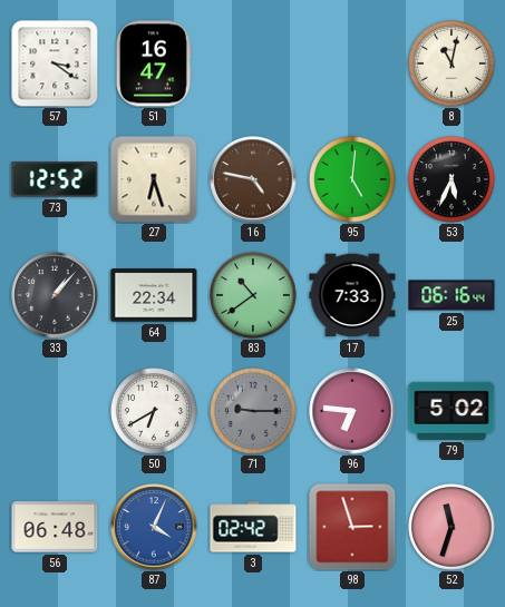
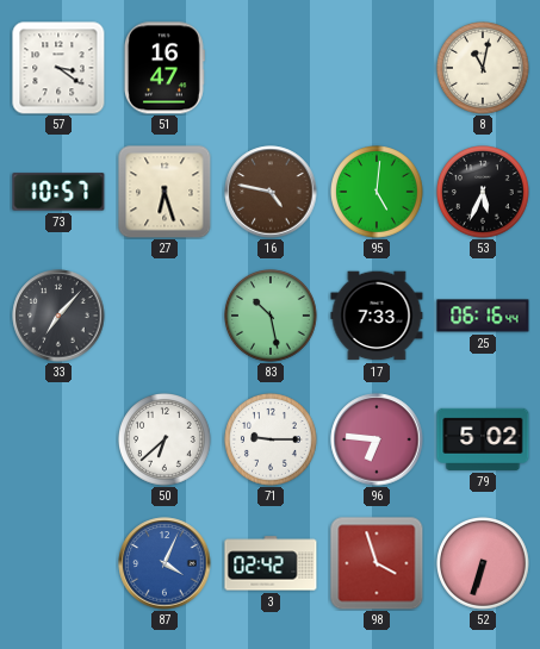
73: 12:52 -> 10:57 (58, 192)
33: 1:07 -> 7:07 (58, 316)
64: 22:34 -> none (154, 295)
83: 10:39 -> 10:28 (272, 317)
50: 6:40 -> 6:38 (166, 441)
71 dial: grey -> white (272, 441)
56: 06:48 -> none (55, 527)
98: 2:57 -> 3:57 (377, 563)
52: 11:33 -> 6:33 (484, 564)
